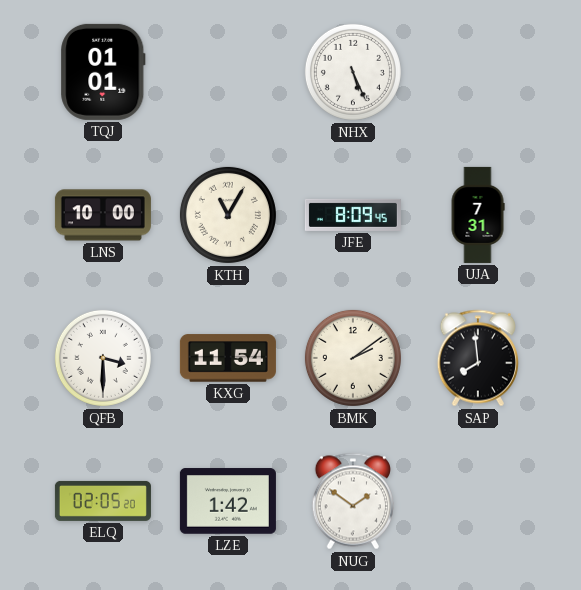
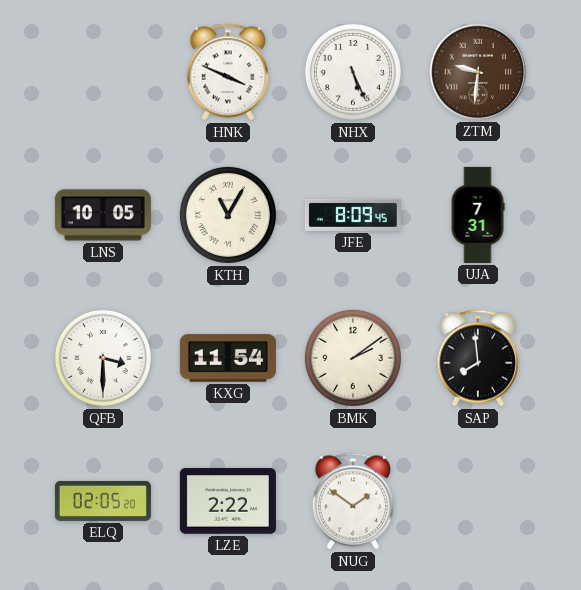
TQJ: 01:01 -> none (103, 72)
HNK: none -> 3:49 (228, 72)
ZTM: none -> 9:31 (478, 72)
LNS: 10:00 -> 10:05 (103, 215)
LZE: 1:42 -> 2:22 (228, 501)
